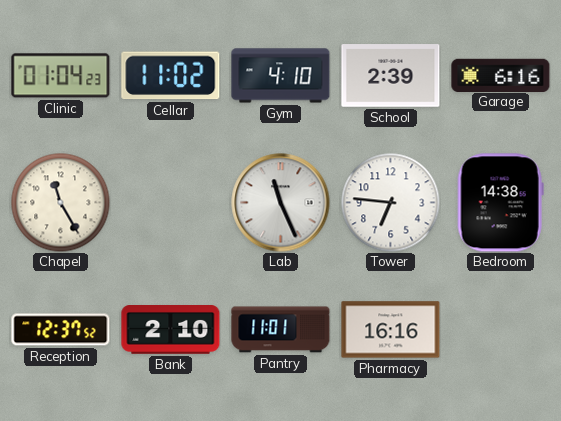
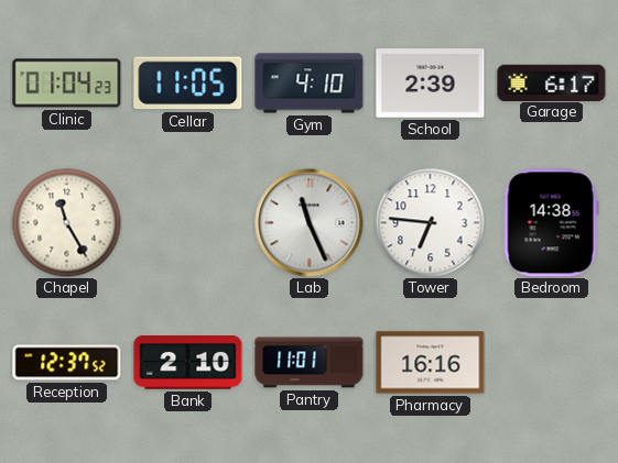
Cellar: 11:02 -> 11:05 (188, 84)
Garage: 6:16 -> 6:17 (552, 82)
